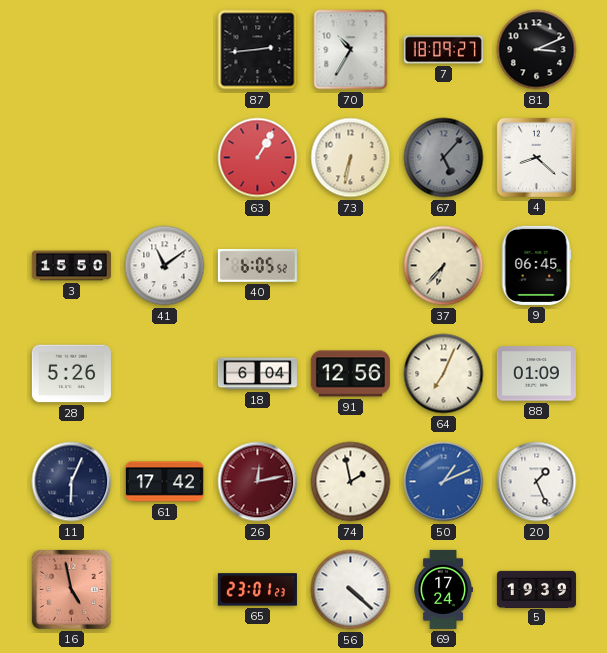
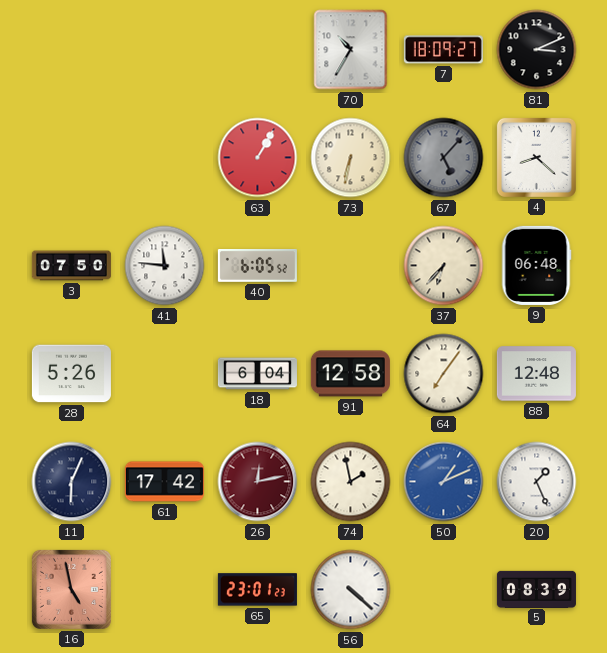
87: 2:44 -> none (258, 50)
3: 15:50 -> 07:50 (71, 266)
41: 11:09 -> 11:46 (165, 266)
9: 06:45 -> 06:48 (536, 265)
91: 12:56 -> 12:58 (350, 374)
64: 7:04 -> 7:06 (444, 374)
88: 01:09 -> 12:48 (536, 374)
69: 17:24 -> none (443, 589)
5: 19:39 -> 08:39 (536, 589)
